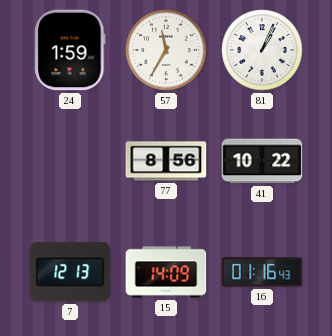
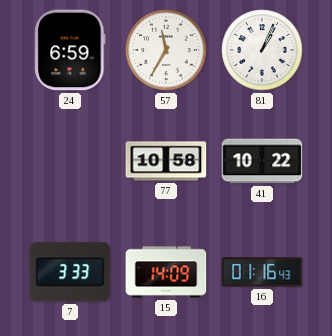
24: 1:59 -> 6:59 (70, 50)
77: 8:56 -> 10:58 (166, 161)
7: 12:13 -> 3:33 (70, 272)
